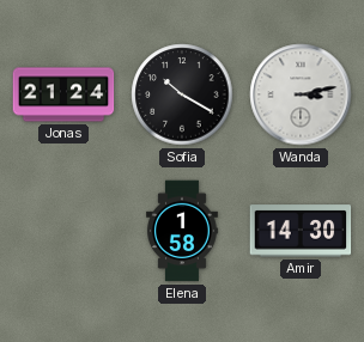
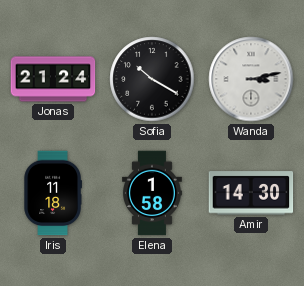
Iris: none -> 11:18 (53, 193)
